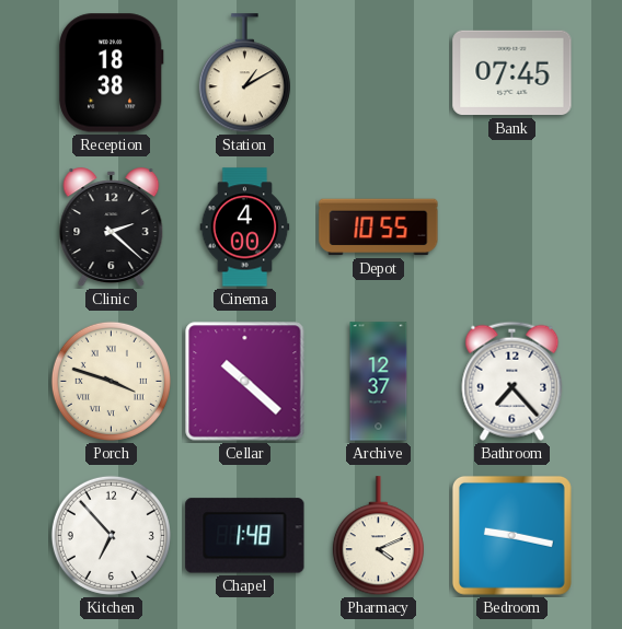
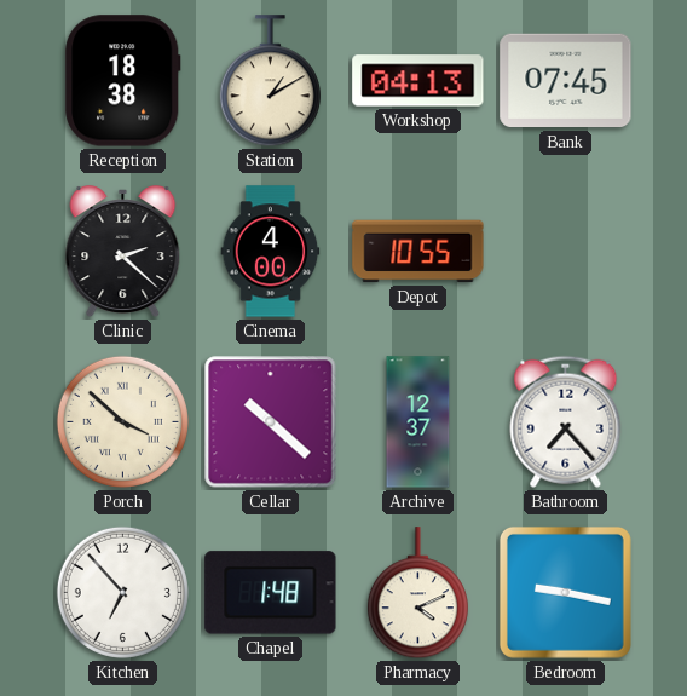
Workshop: none -> 04:13 (418, 81)
Porch: 3:48 -> 3:52 (122, 421)
